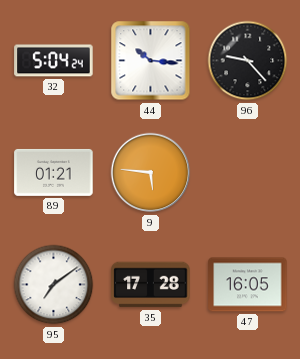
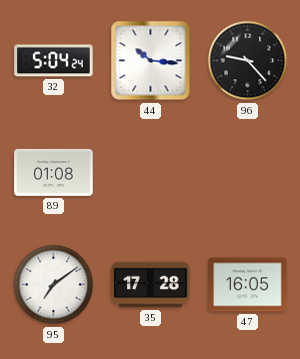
89: 01:21 -> 01:08 (54, 172)
9: 5:46 -> none (151, 173)
